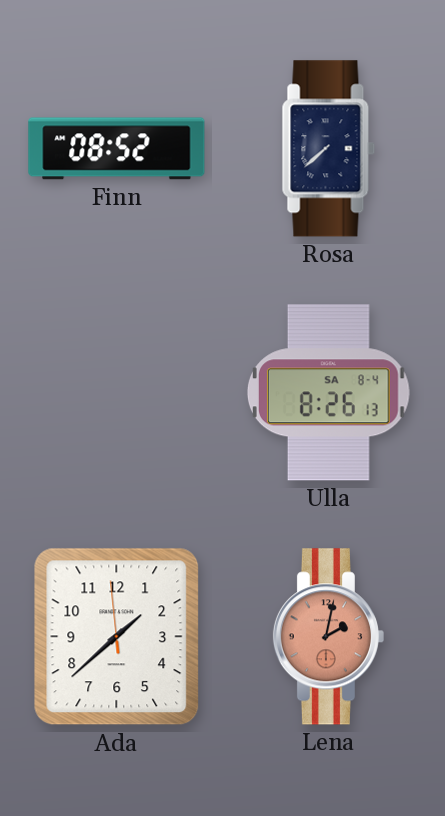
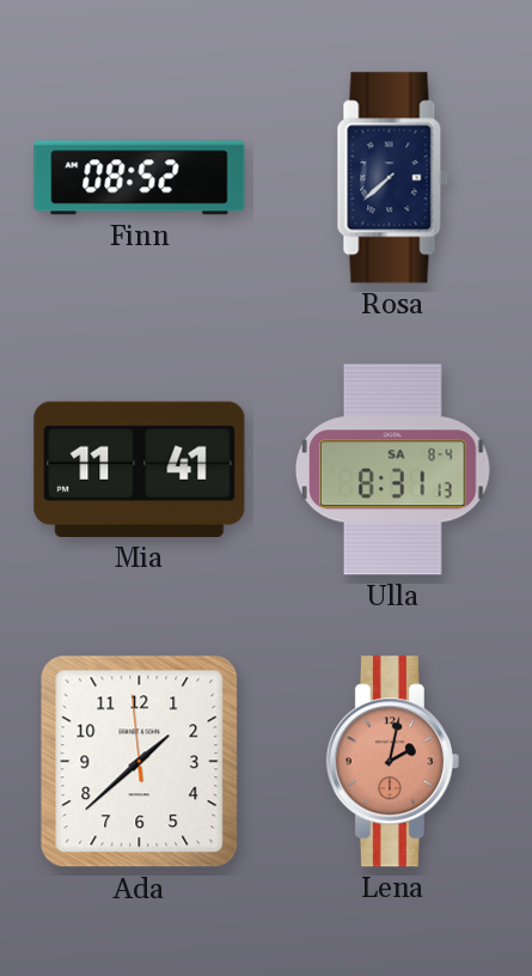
Mia: none -> 11:41 (140, 469)
Ulla: 8:26 -> 8:31 (392, 470)
